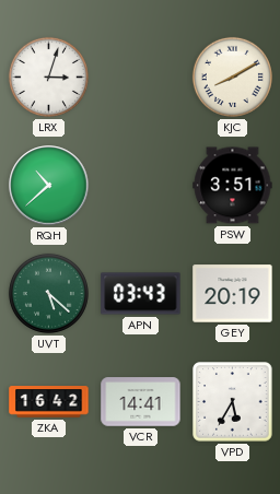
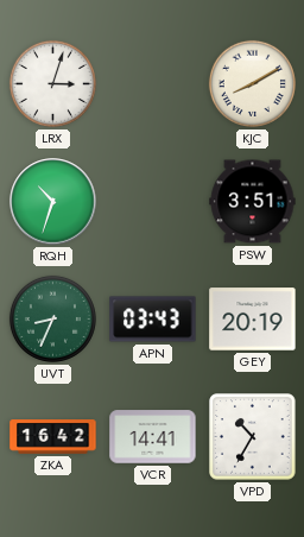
RQH: 10:38 -> 10:33 (53, 202)
UVT: 5:22 -> 8:34 (52, 318)
VPD: 5:35 -> 10:35 (253, 437)
